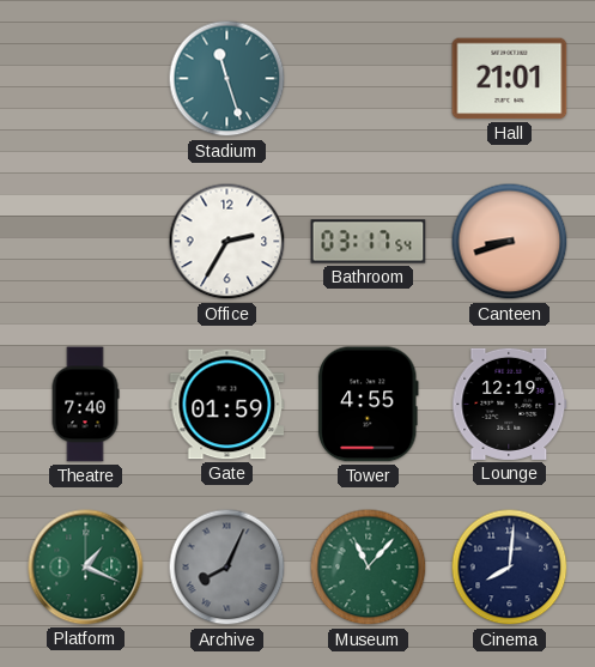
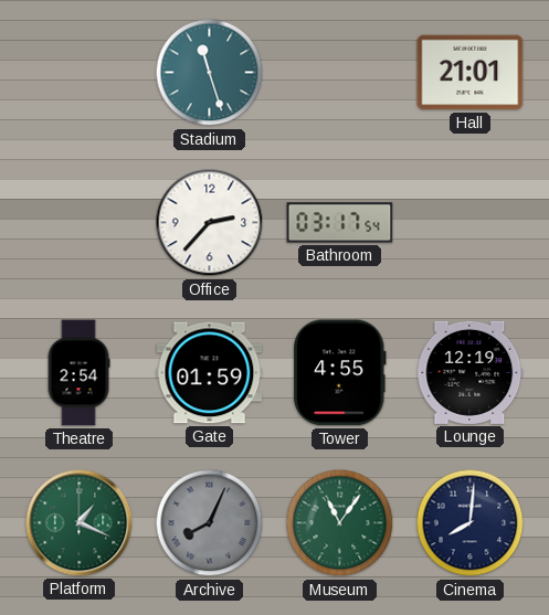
Office: 2:35 -> 2:37 (210, 223)
Canteen: 8:42 -> none (510, 242)
Theatre: 7:40 -> 2:54 (78, 373)
Museum: 11:07 -> 11:06 (340, 523)
